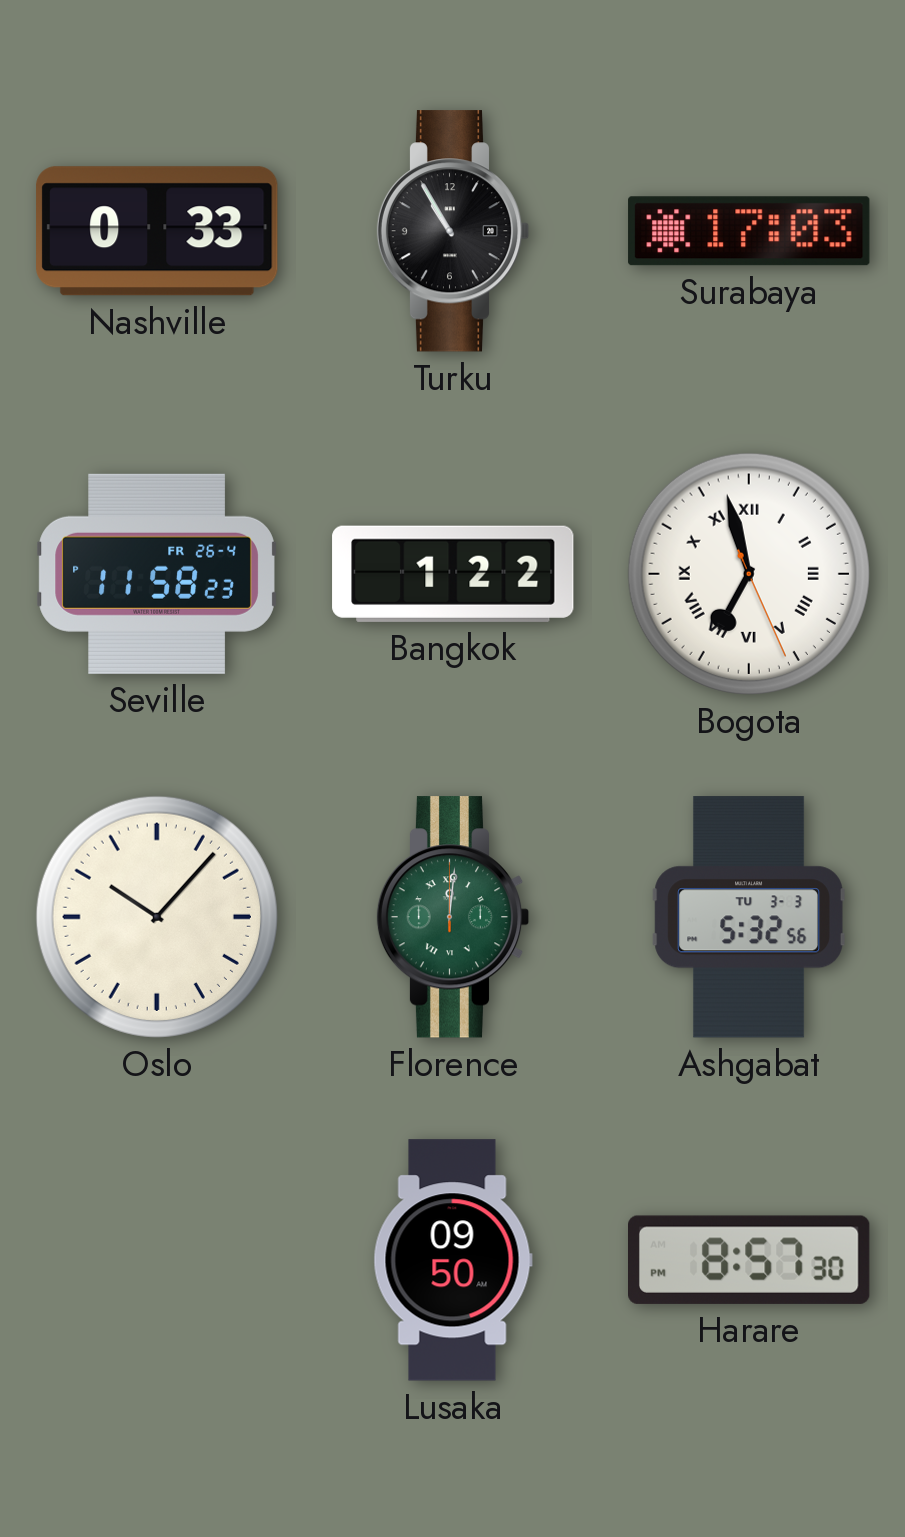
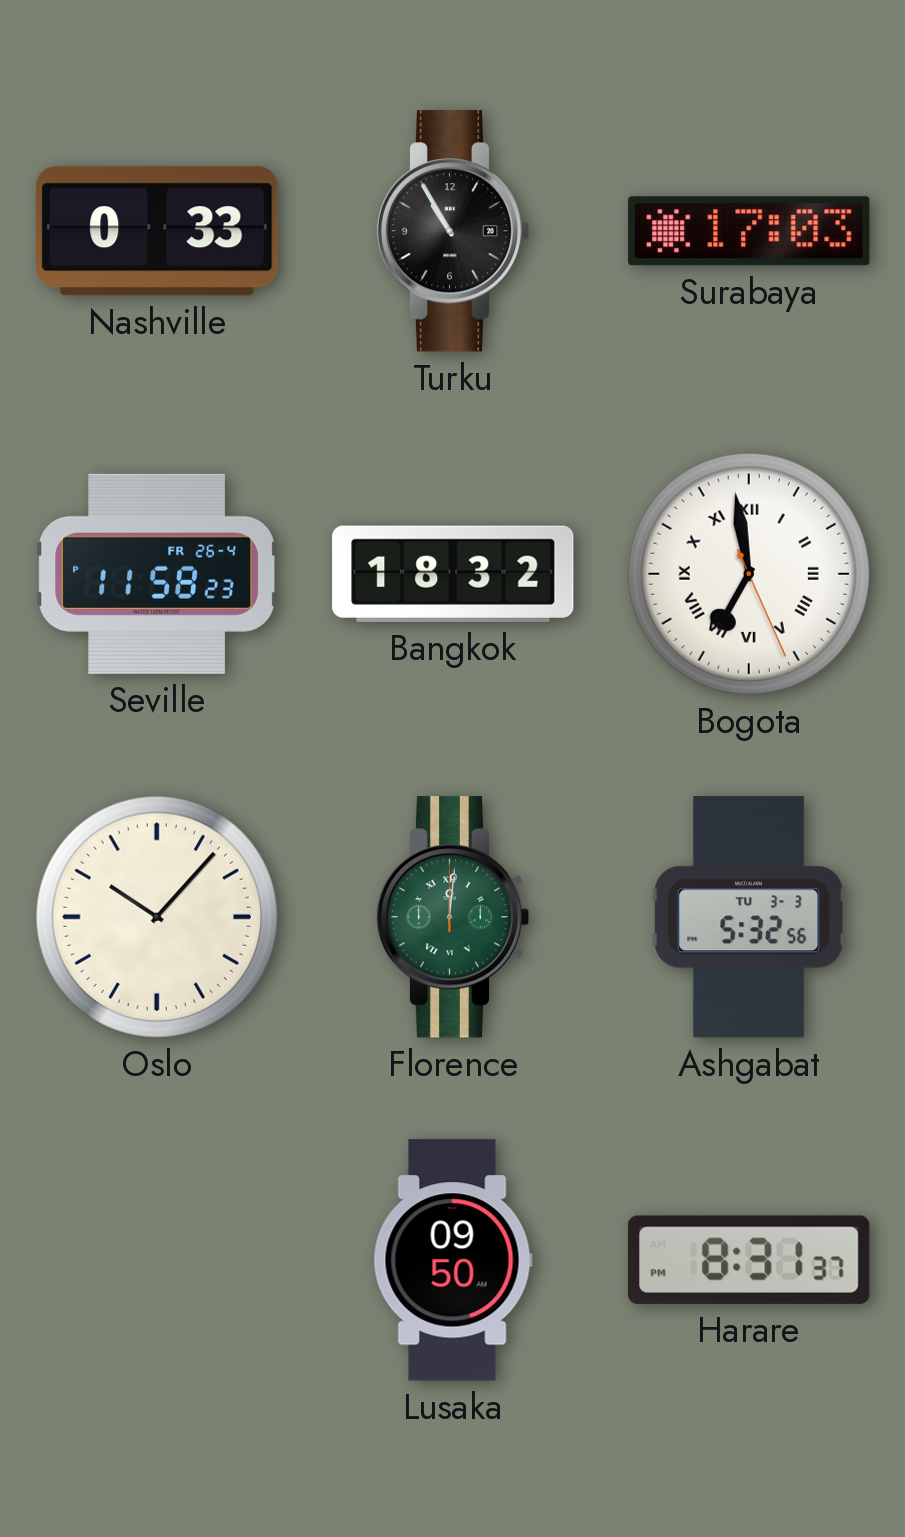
Bangkok: 1:22 -> 18:32 (453, 574)
Bogota: 6:57 -> 6:58 (749, 574)
Harare: 8:57 -> 8:31 (750, 1260)
